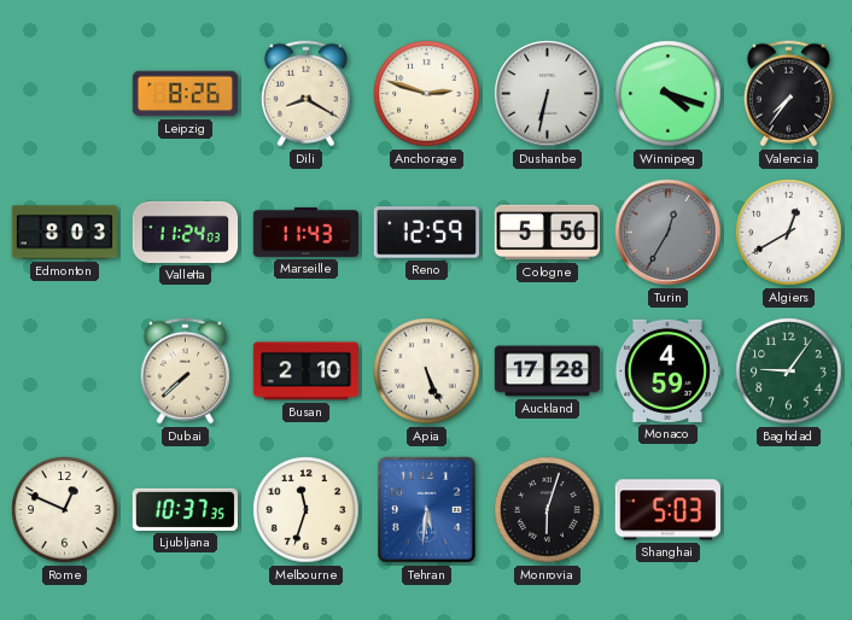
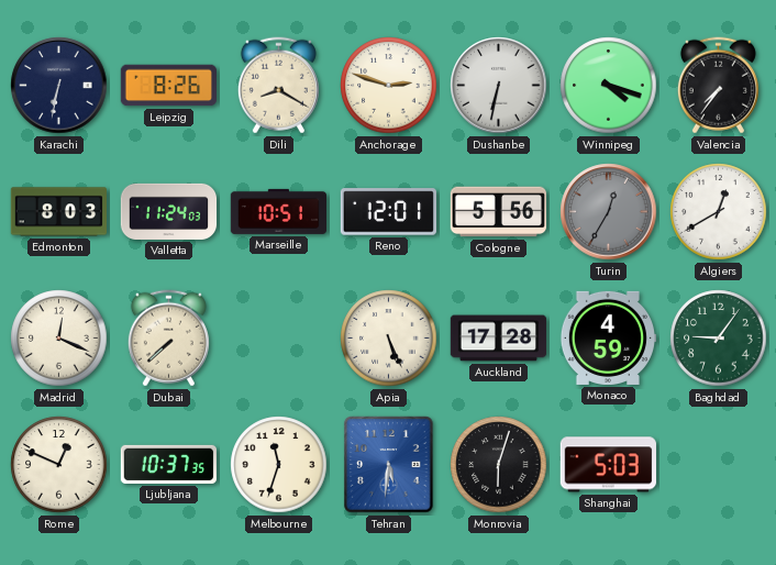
Karachi: none -> 6:32 (59, 86)
Marseille: 11:43 -> 10:51 (279, 211)
Reno: 12:59 -> 12:01 (388, 212)
Madrid: none -> 12:19 (59, 339)
Busan: 2:10 -> none (307, 372)
